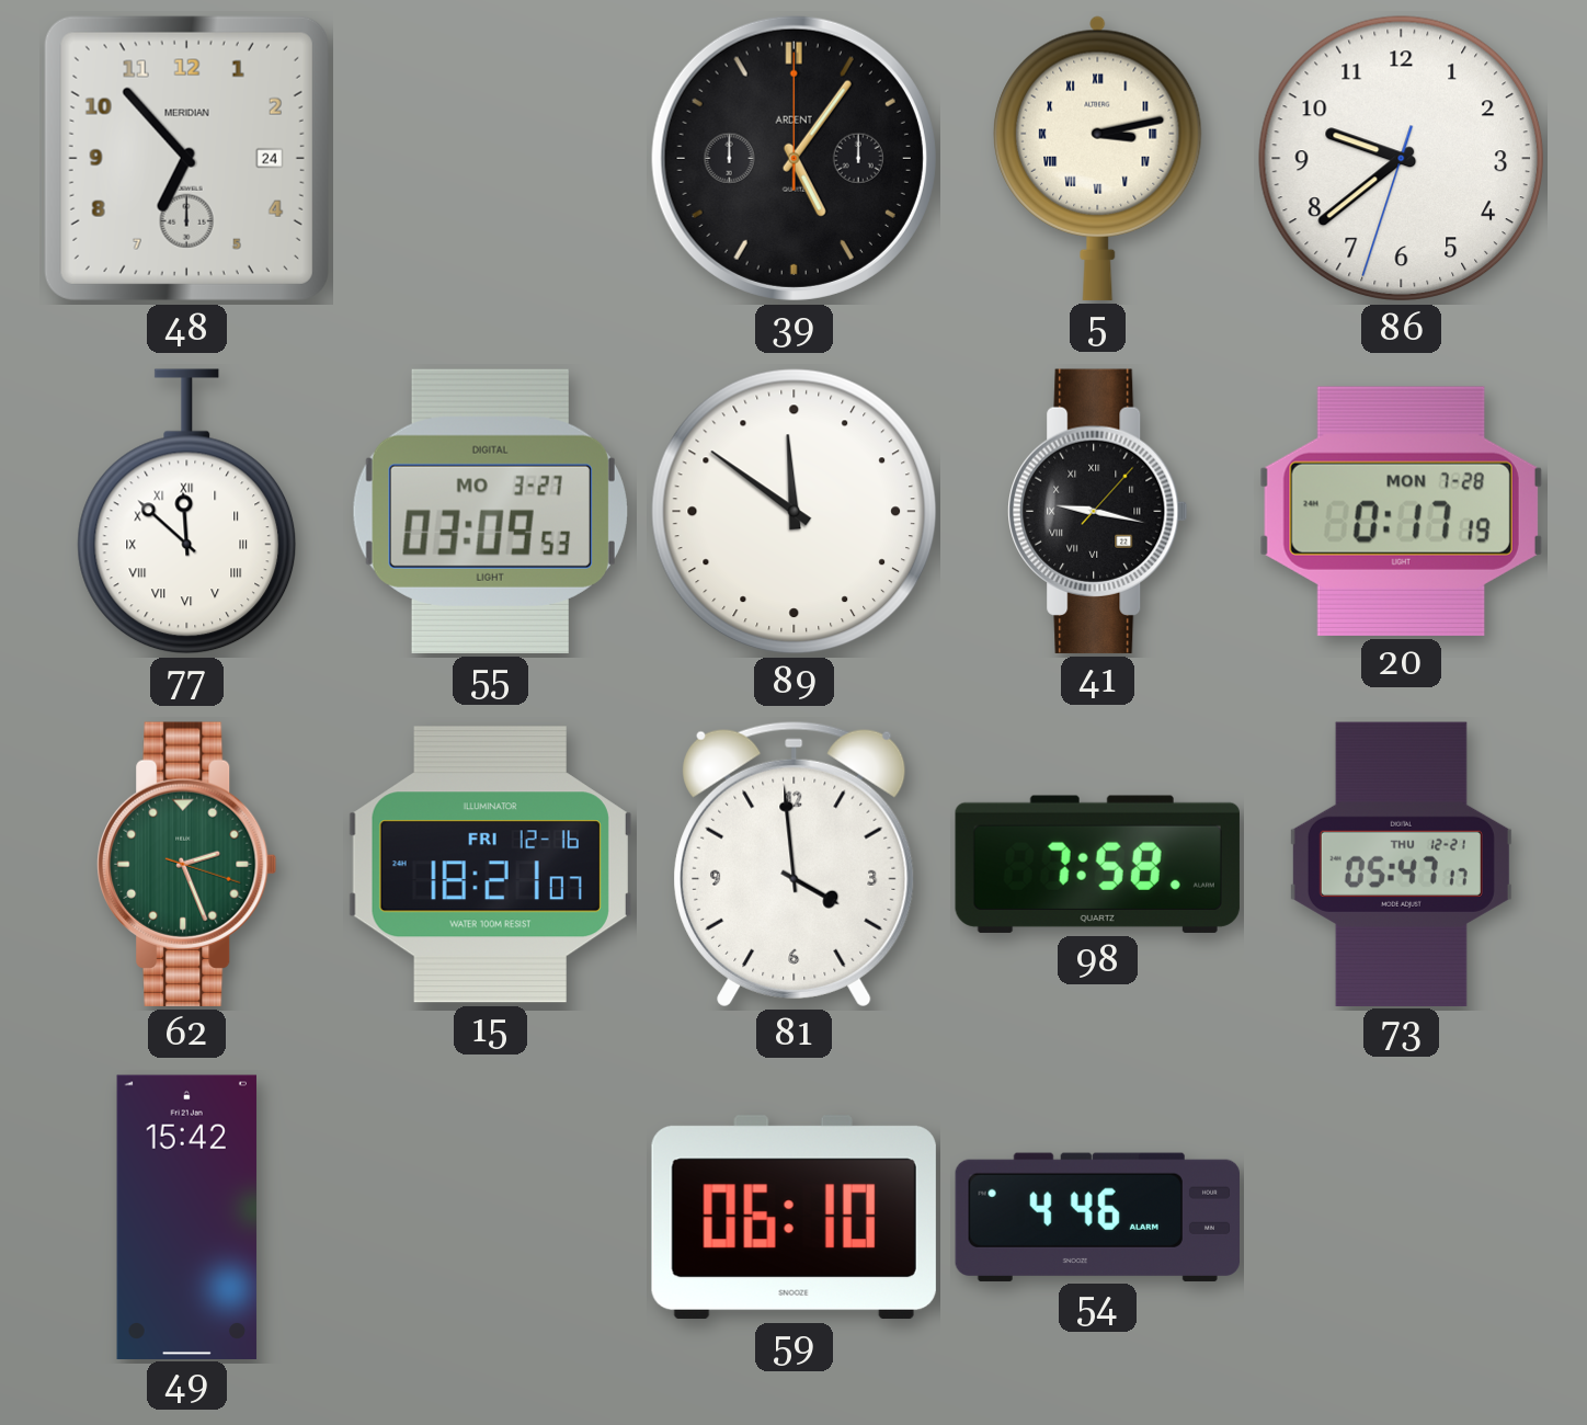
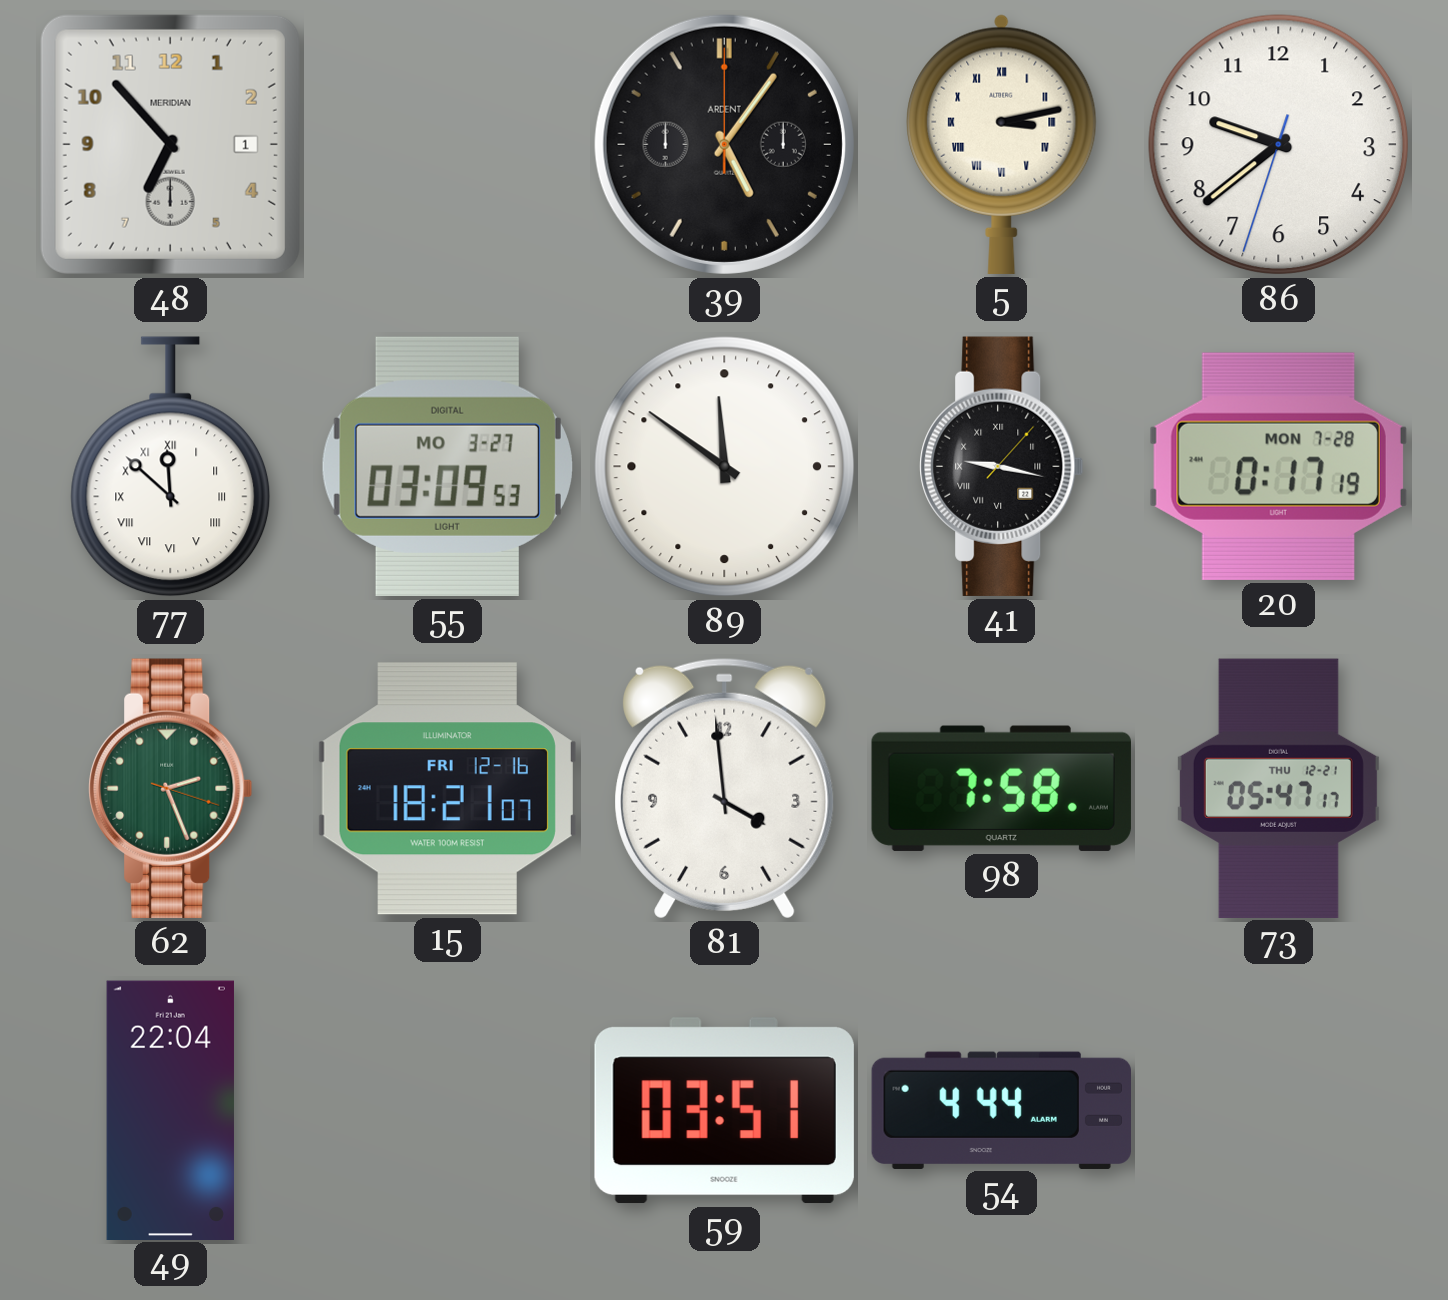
48 date: 24 -> 1 (170, 144)
49: 15:42 -> 22:04 (170, 1110)
59: 06:10 -> 03:51 (724, 1111)
54: 4:46 -> 4:44 (1001, 1110)
